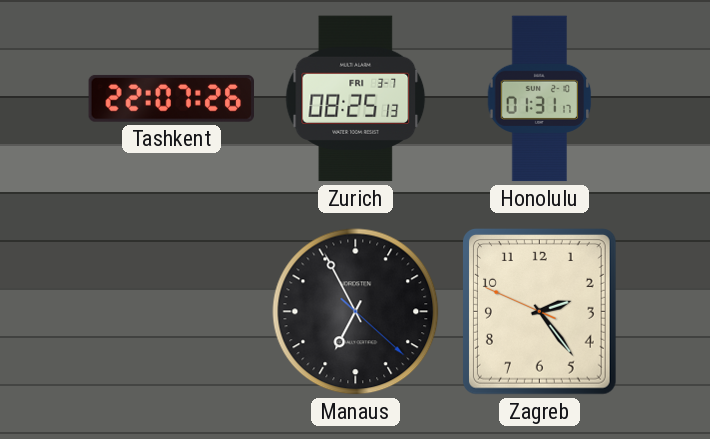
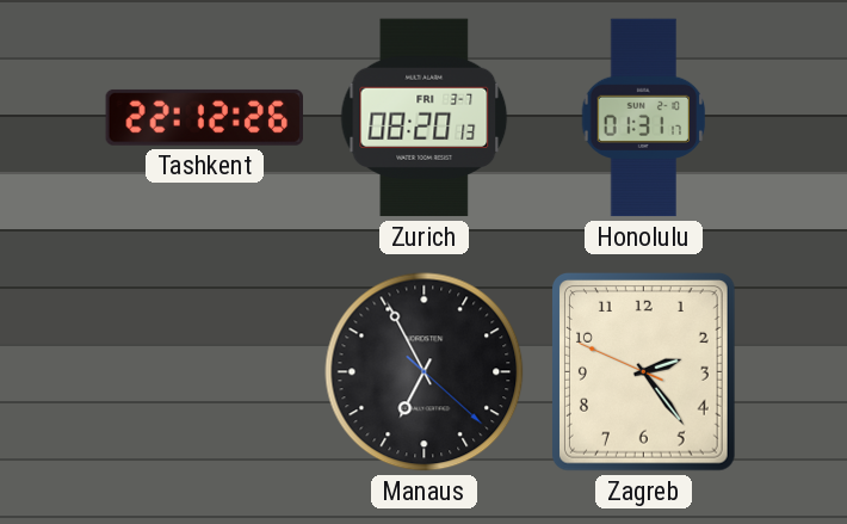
Tashkent: 22:07 -> 22:12 (204, 117)
Zurich: 08:25 -> 08:20 (425, 118)
